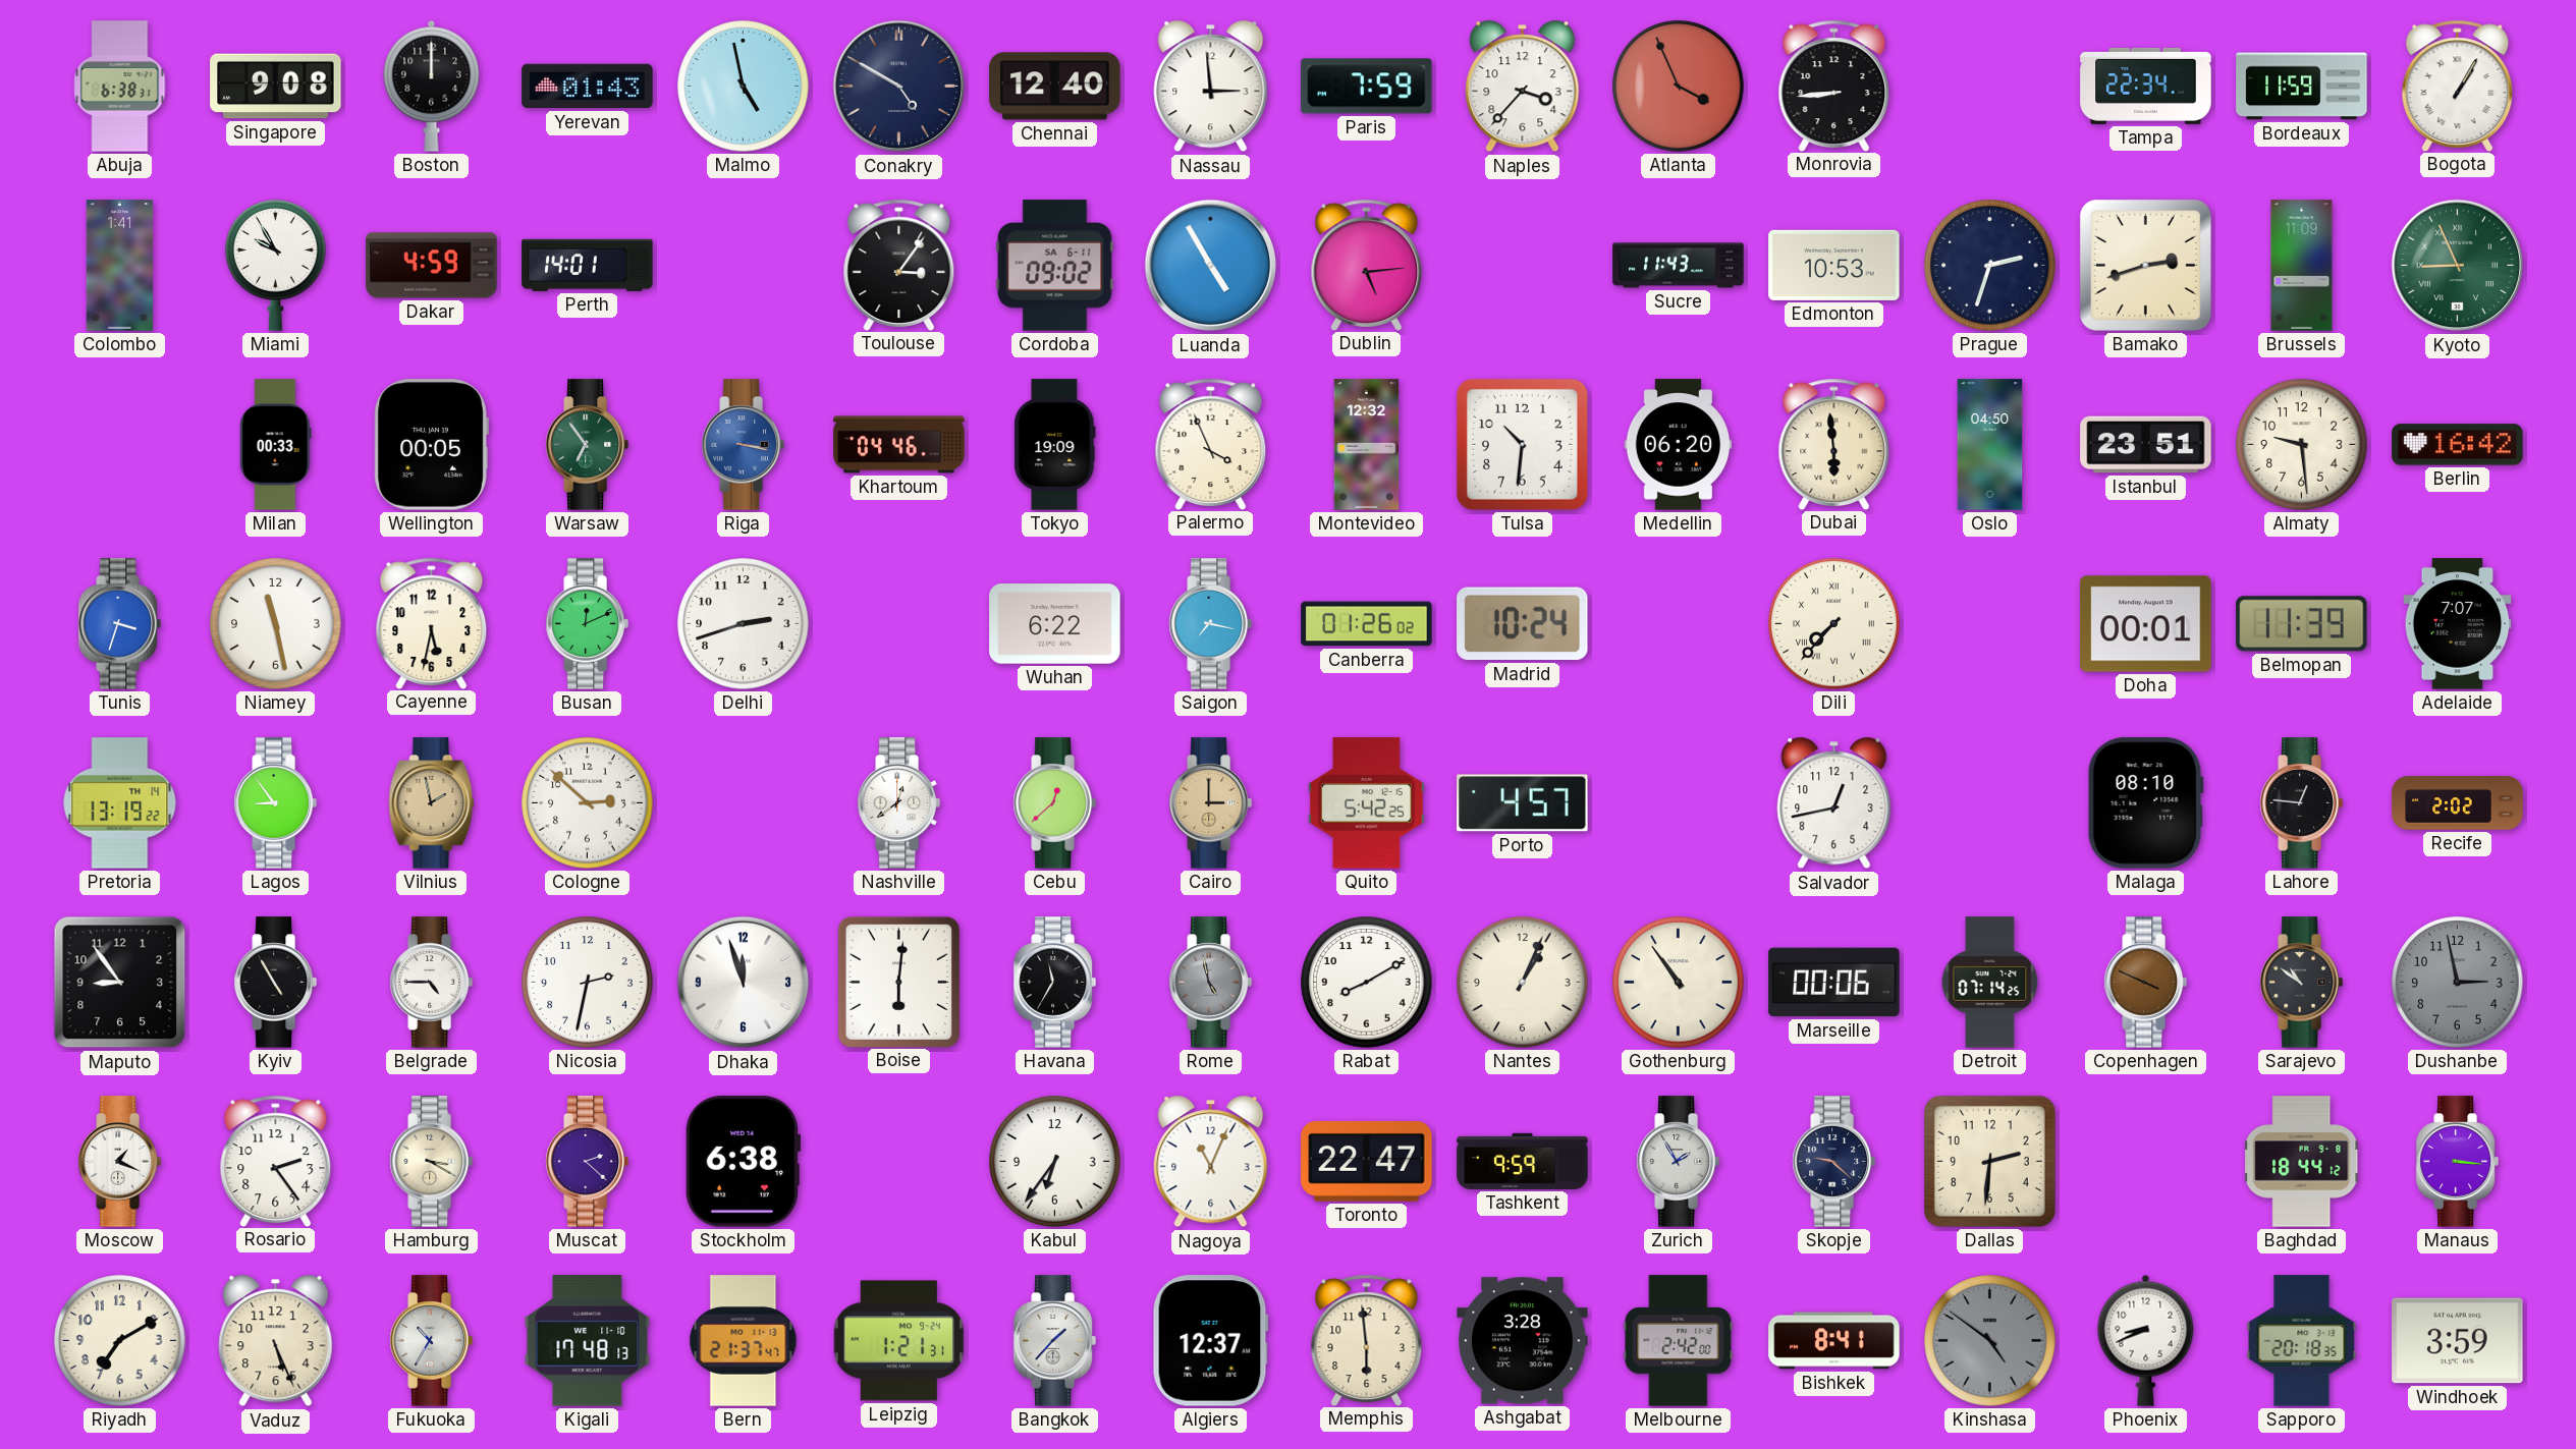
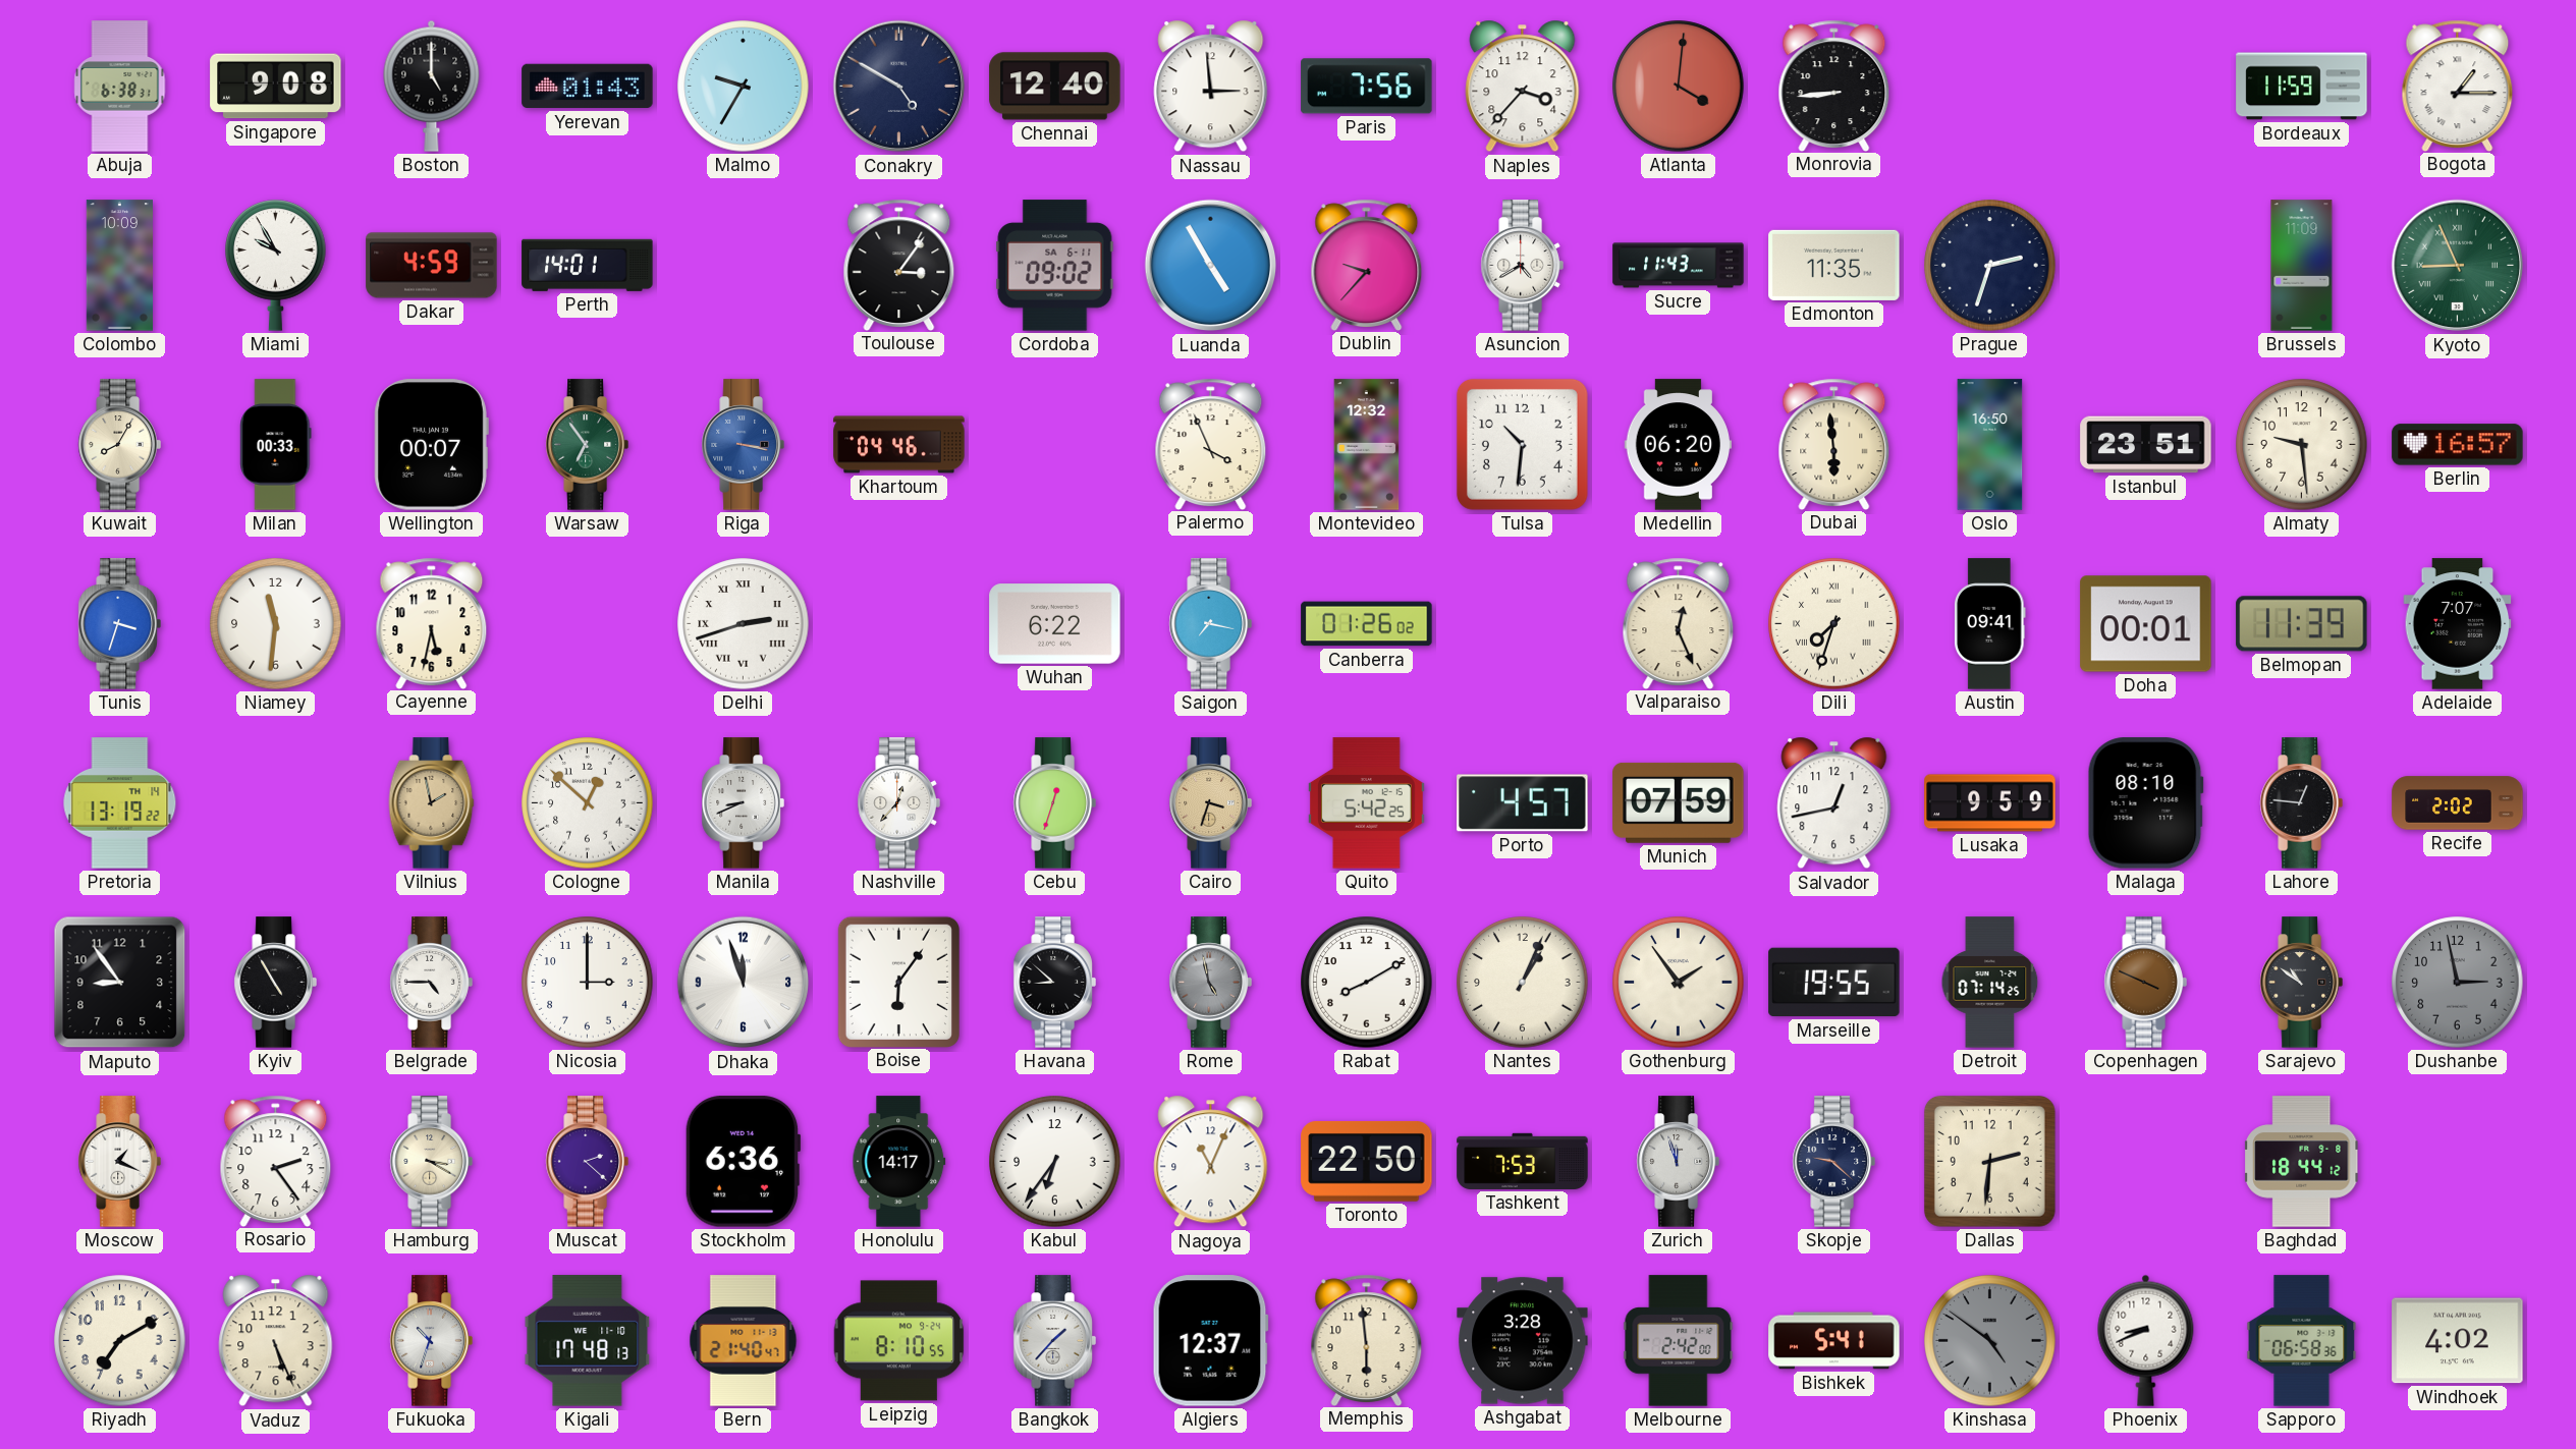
Boston: 12:00 -> 5:00 (432, 86)
Malmo: 4:58 -> 9:35 (744, 87)
Paris: 7:59 -> 7:56 (1367, 87)
Atlanta: 3:56 -> 4:01 (1679, 87)
Tampa: 22:34 -> none (2146, 86)
Bogota: 1:05 -> 1:15 (2458, 86)
Colombo: 1:41 -> 10:09 (119, 266)
Dublin: 5:14 -> 9:37 (1367, 265)
Asuncion: none -> 4:40 (1522, 266)
Edmonton: 10:53 -> 11:35 (1834, 265)
Bamako: 2:42 -> none (2145, 265)
Kuwait: none -> 8:05 (119, 445)
Wellington: 00:05 -> 00:07 (431, 445)
Tokyo: 19:09 -> none (1055, 445)
Oslo: 04:50 -> 16:50 (1990, 445)
Berlin: 16:42 -> 16:57 (2458, 445)
Niamey: 11:28 -> 11:31 (276, 624)
Busan: 12:11 -> none (587, 624)
Delhi numerals: Arabic -> Roman (744, 624)
Madrid: 10:24 -> none (1523, 624)
Valparaiso: none -> 12:26 (1679, 623)
Dili: 7:37 -> 7:33 (1834, 624)
Austin: none -> 09:41 (1990, 624)
Lagos: 8:54 -> none (275, 803)
Cologne: 2:52 -> 12:52 (588, 803)
Manila: none -> 8:41 (743, 803)
Nashville: 12:39 -> 12:37 (898, 803)
Cebu: 12:38 -> 12:33 (1054, 803)
Cairo: 3:00 -> 3:33 (1210, 803)
Munich: none -> 07:59 (1679, 802)
Lusaka: none -> 9:59 (1990, 803)
Nicosia: 2:32 -> 3:00 (588, 983)
Boise: 6:01 -> 6:06 (898, 982)
Havana: 11:35 -> 8:52 (1054, 983)
Gothenburg: 10:54 -> 1:54 (1679, 983)
Marseille: 00:06 -> 19:55 (1834, 983)
Stockholm: 6:38 -> 6:36 (743, 1162)
Honolulu: none -> 14:17 (899, 1162)
Toronto: 22:47 -> 22:50 (1367, 1161)
Tashkent: 9:59 -> 7:53 (1523, 1161)
Zurich: 1:55 -> 11:57 (1678, 1162)
Manaus: 3:16 -> none (2457, 1162)
Fukuoka: 10:35 -> 10:33 (431, 1341)
Bern: 21:37 -> 21:40 (744, 1341)
Leipzig: 1:21 -> 8:10 (899, 1341)
Bishkek: 8:41 -> 5:41 (1834, 1341)
Sapporo: 20:18 -> 06:58 (2302, 1341)
Windhoek: 3:59 -> 4:02 (2458, 1341)
